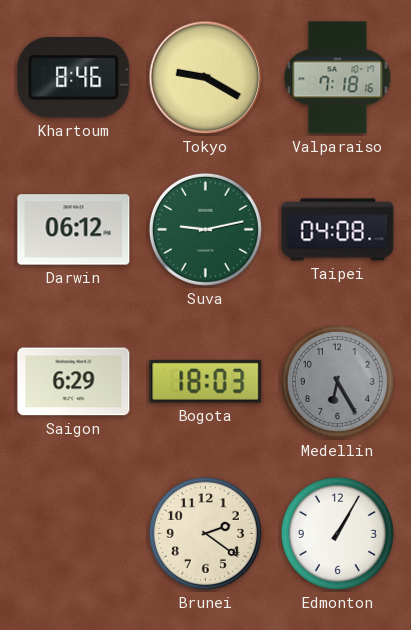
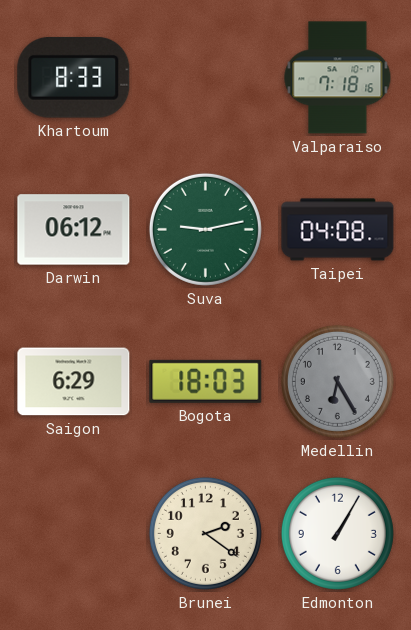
Khartoum: 8:46 -> 8:33 (74, 77)
Tokyo: 9:20 -> none (206, 78)
